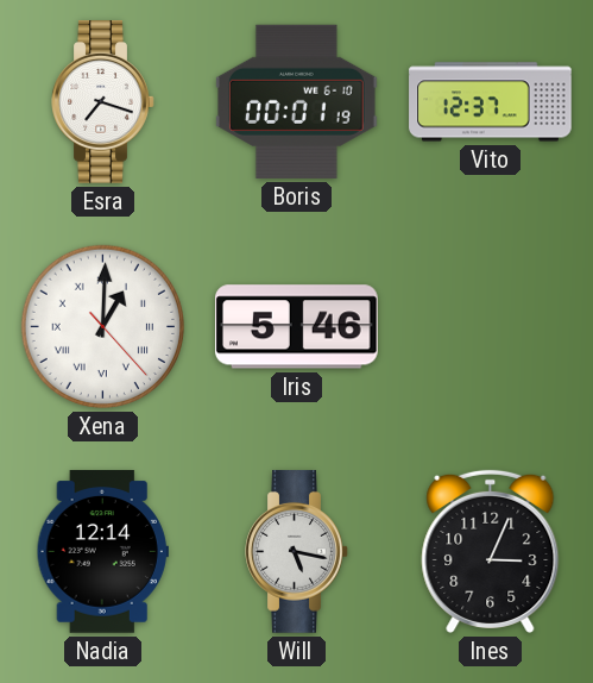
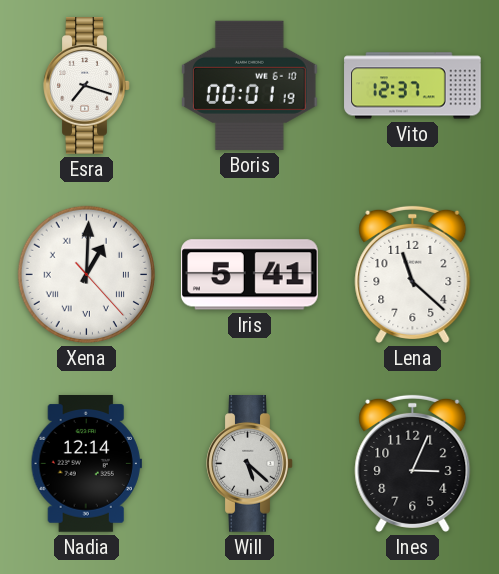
Iris: 5:46 -> 5:41 (249, 275)
Lena: none -> 11:22 (413, 274)
Will: 5:17 -> 5:22 (250, 464)
